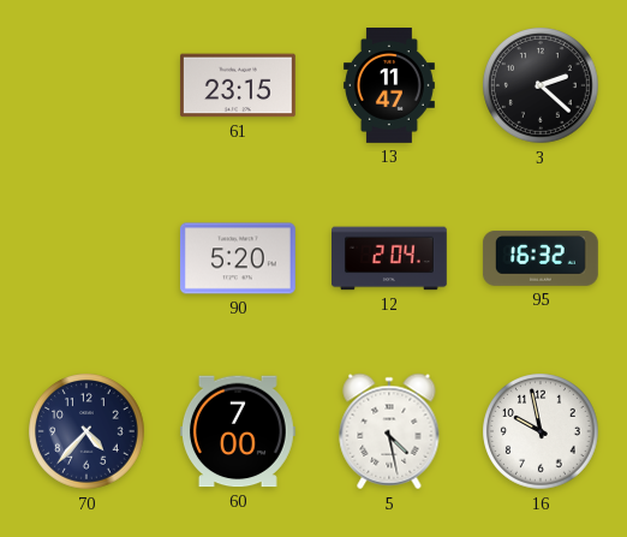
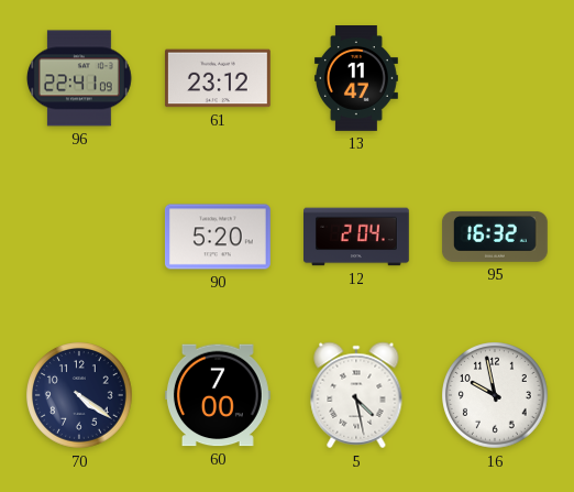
96: none -> 22:41 (79, 78)
61: 23:15 -> 23:12 (218, 78)
3: 2:22 -> none (542, 86)
70: 4:37 -> 4:21 (80, 396)
